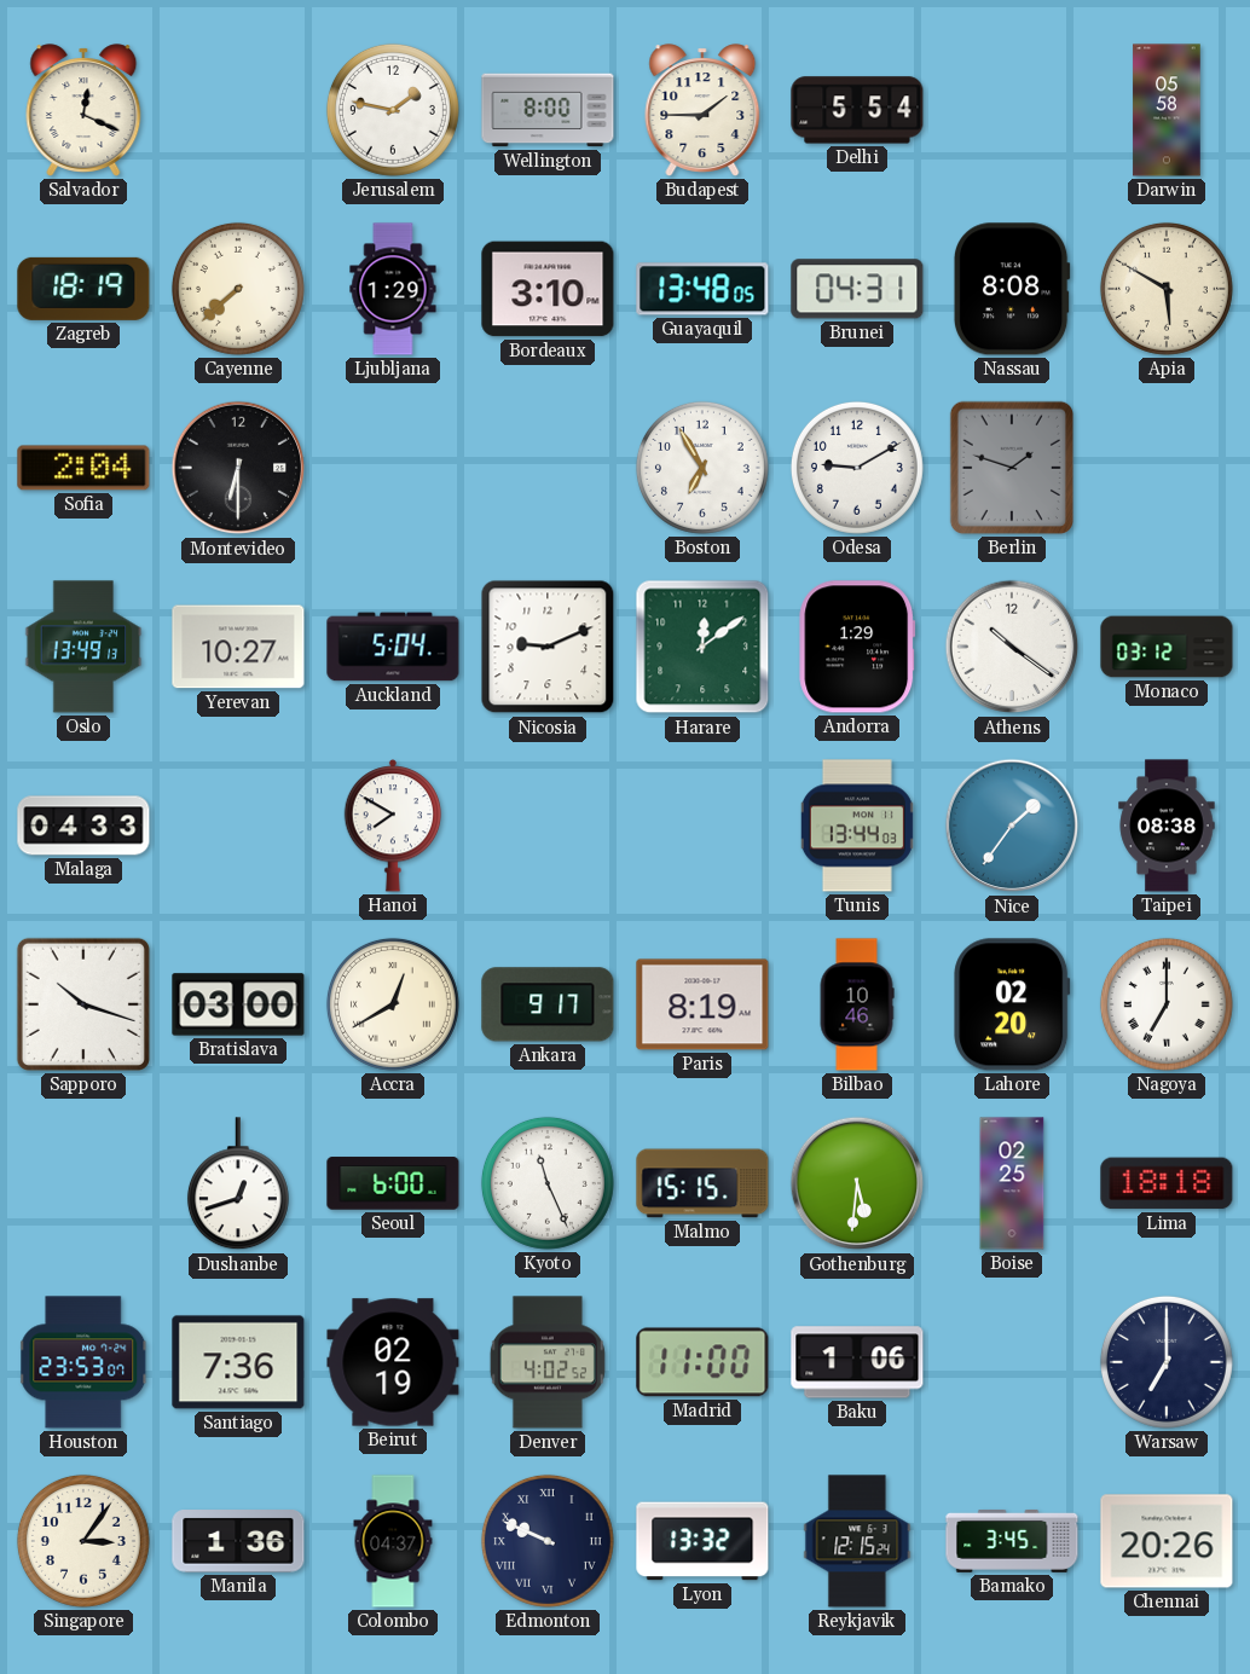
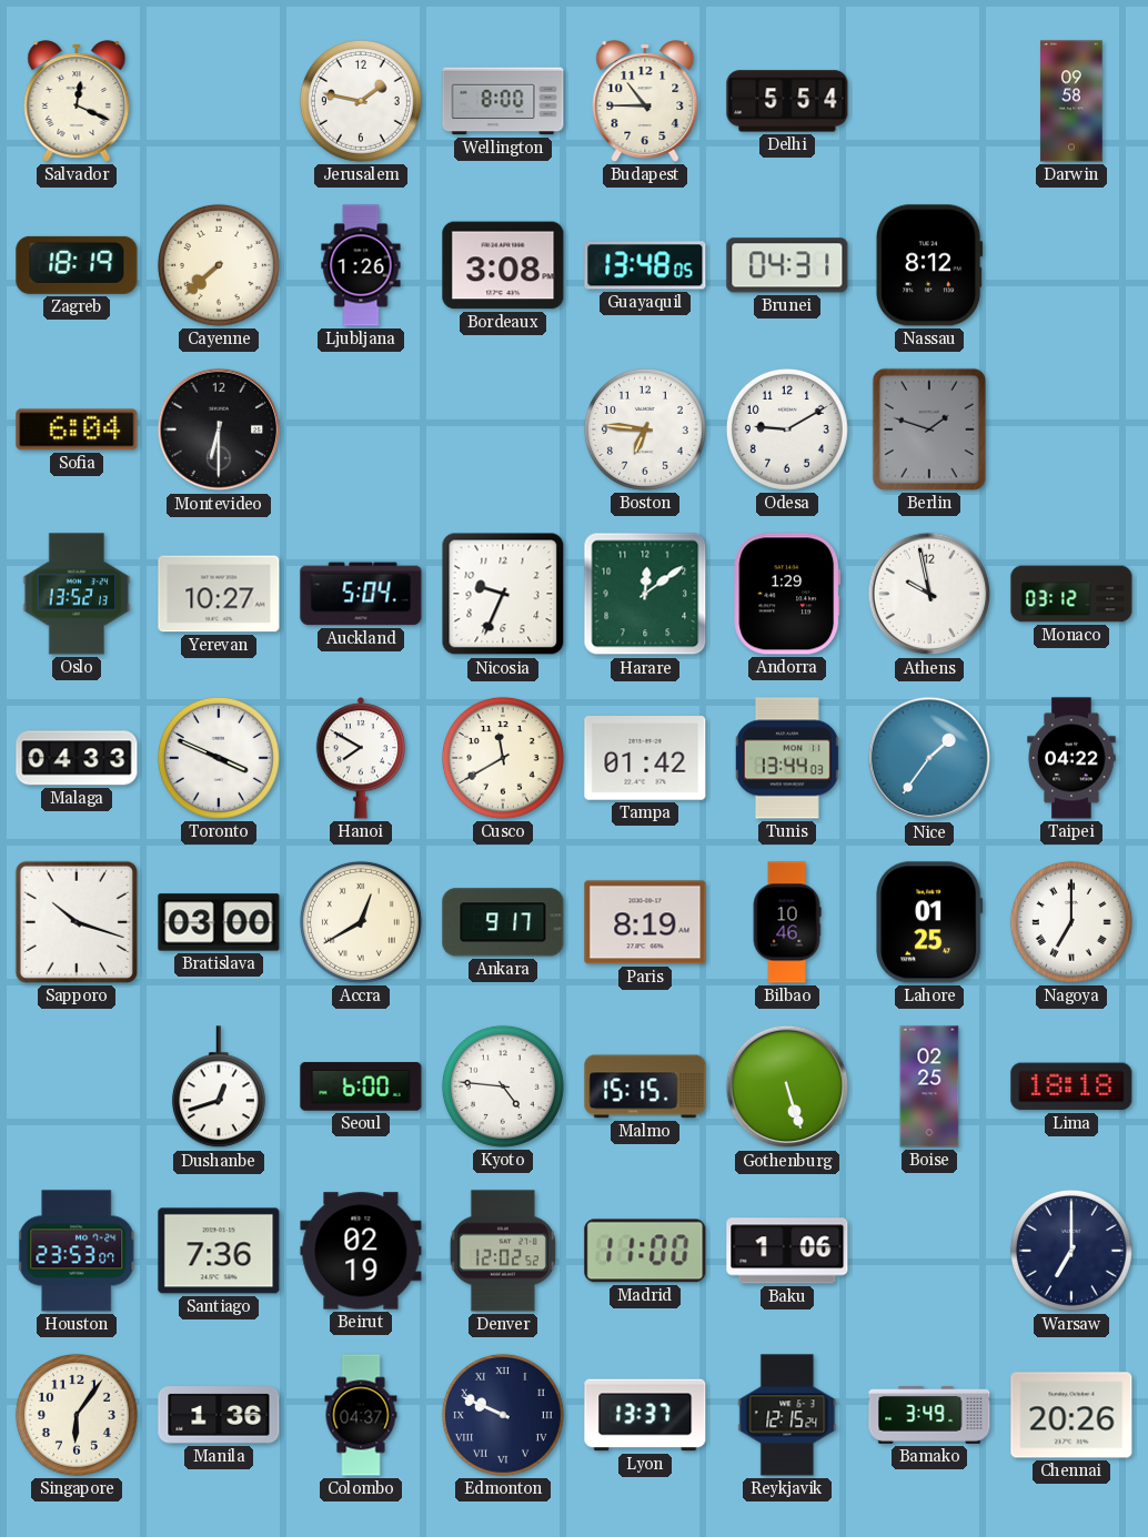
Budapest: 1:45 -> 10:45 (645, 101)
Darwin: 05:58 -> 09:58 (1071, 101)
Ljubljana: 1:29 -> 1:26 (361, 265)
Bordeaux: 3:10 -> 3:08 (503, 265)
Nassau: 8:08 -> 8:12 (929, 265)
Apia: 5:50 -> none (1167, 289)
Sofia: 2:04 -> 6:04 (77, 429)
Boston: 6:55 -> 6:46 (645, 429)
Oslo: 13:49 -> 13:52 (77, 594)
Nicosia: 9:11 -> 9:34 (503, 594)
Athens: 10:21 -> 9:58 (929, 594)
Toronto: none -> 3:49 (219, 758)
Cusco: none -> 11:40 (503, 758)
Tampa: none -> 01:42 (645, 759)
Taipei: 08:38 -> 04:22 (1071, 758)
Lahore: 02:20 -> 01:25 (929, 922)
Kyoto: 11:26 -> 4:46 (503, 1086)
Gothenburg: 5:31 -> 5:27 (787, 1086)
Denver: 4:02 -> 12:02 (503, 1251)
Singapore: 3:06 -> 6:06 (77, 1415)
Lyon: 13:32 -> 13:37 (645, 1415)
Bamako: 3:45 -> 3:49 (929, 1415)
